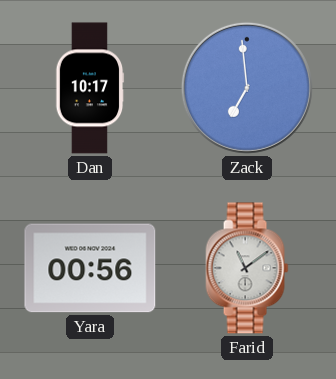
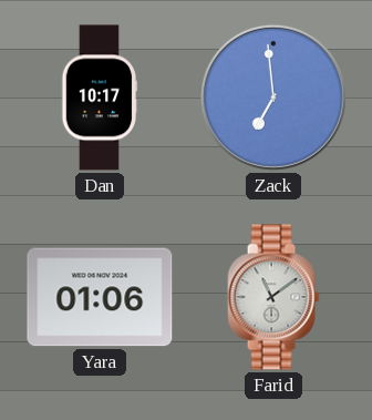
Yara: 00:56 -> 01:06 (100, 297)
